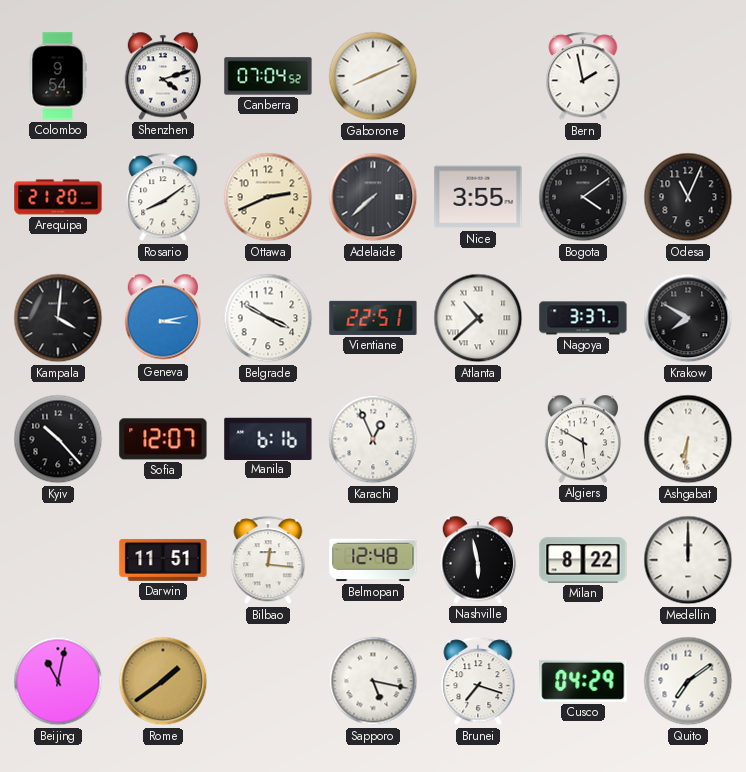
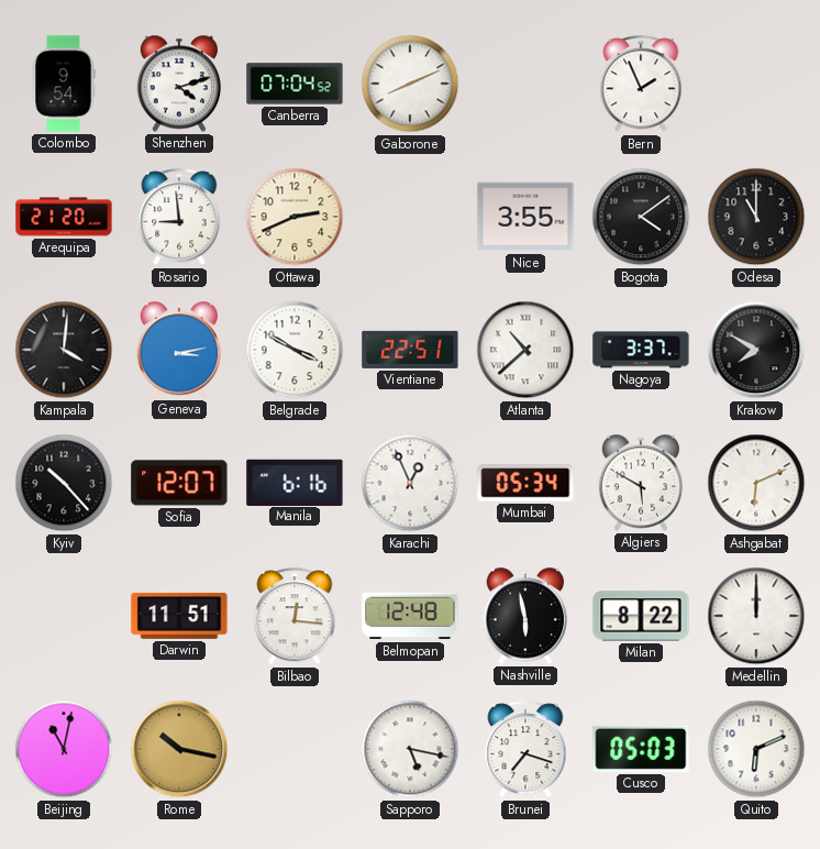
Bern: 1:58 -> 1:56 (641, 85)
Rosario: 8:09 -> 8:59 (179, 218)
Adelaide: 7:38 -> none (373, 197)
Odesa: 11:04 -> 11:00 (756, 217)
Mumbai: none -> 05:34 (525, 483)
Ashgabat: 6:31 -> 6:11 (756, 483)
Rome: 1:39 -> 10:17 (179, 749)
Cusco: 04:29 -> 05:03 (641, 749)
Quito: 7:09 -> 6:11 (756, 749)
